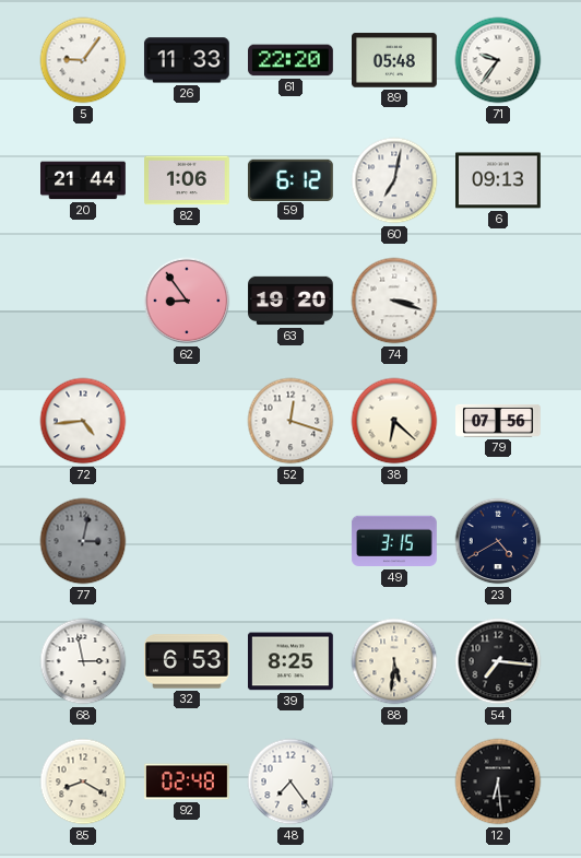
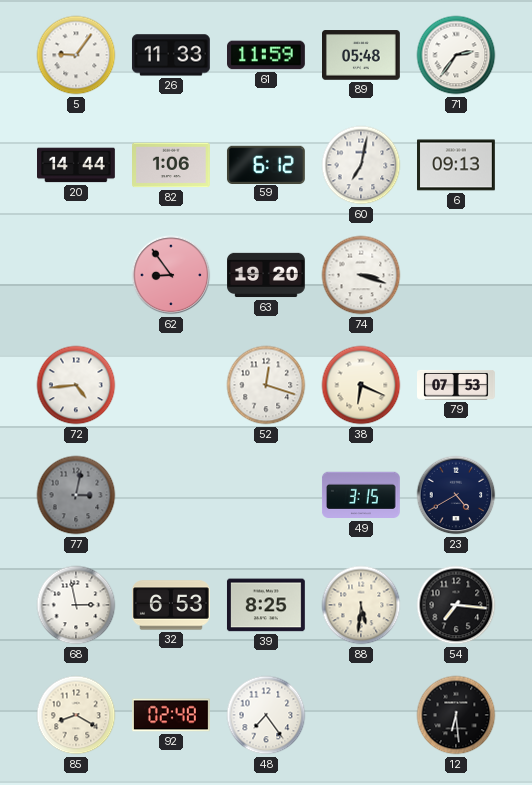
61: 22:20 -> 11:59 (267, 55)
71: 9:36 -> 2:36 (456, 55)
20: 21:44 -> 14:44 (77, 165)
38: 6:22 -> 6:19 (361, 385)
79: 07:56 -> 07:53 (457, 385)
